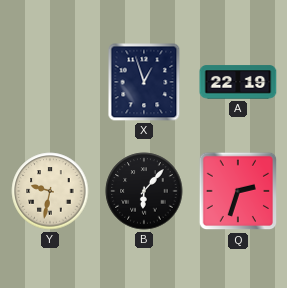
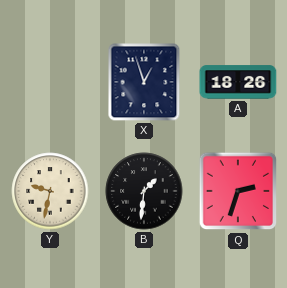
A: 22:19 -> 18:26 (238, 82)
B: 6:07 -> 1:31 (144, 191)
